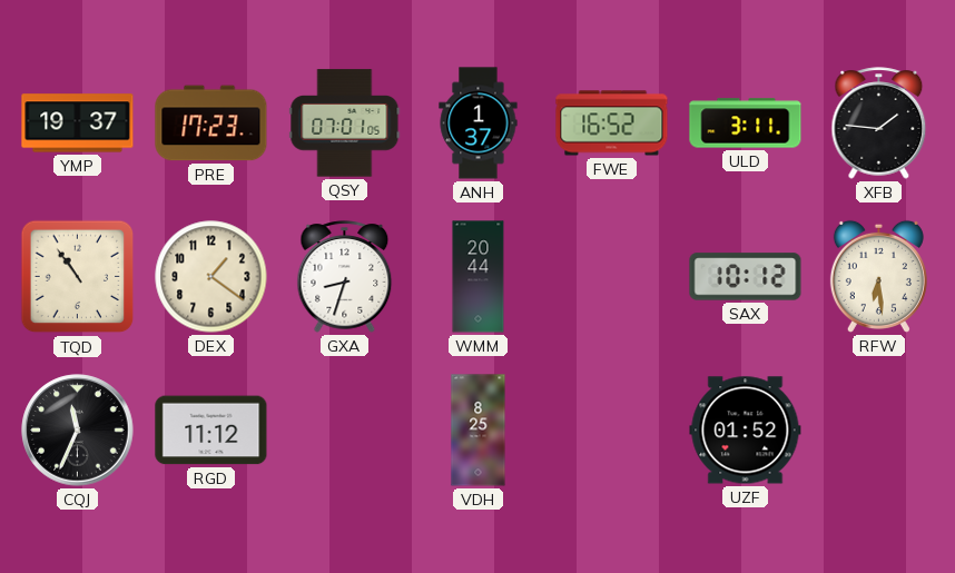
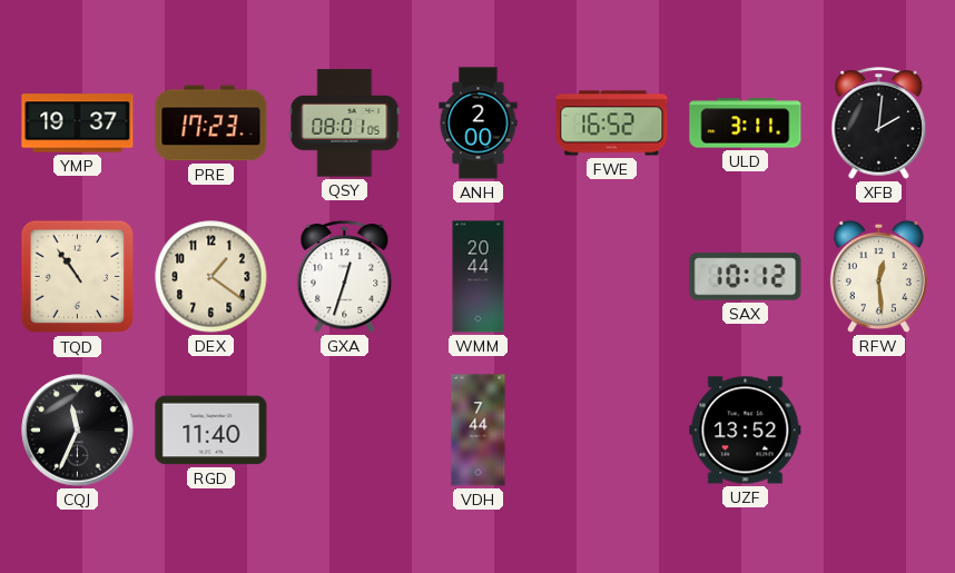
QSY: 07:01 -> 08:01 (345, 124)
ANH: 1:37 -> 2:00 (479, 124)
XFB: 1:46 -> 2:01 (879, 124)
GXA: 8:33 -> 12:33 (345, 277)
RFW: 6:29 -> 12:29 (878, 276)
RGD: 11:12 -> 11:40 (211, 431)
VDH: 8:25 -> 7:44 (479, 431)
UZF: 01:52 -> 13:52 (746, 431)
